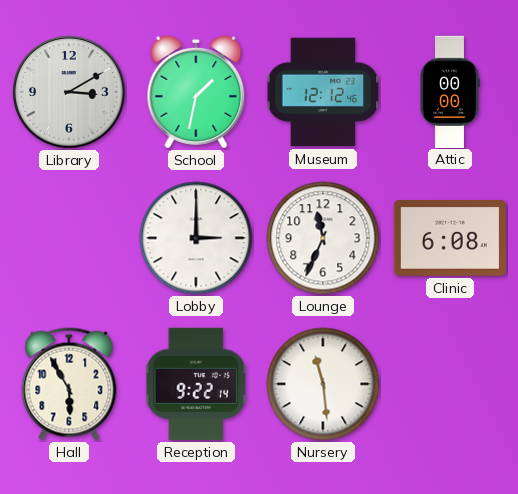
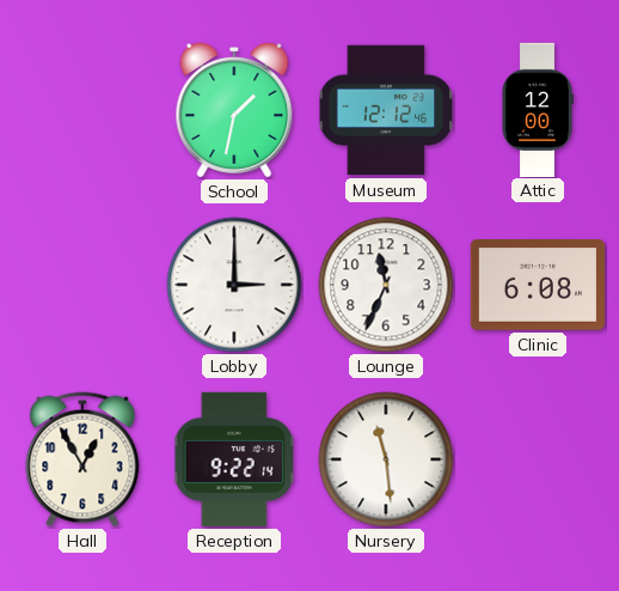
Library: 3:10 -> none (69, 92)
Attic: 00:00 -> 12:00 (538, 109)
Hall: 5:55 -> 12:55 (82, 459)
